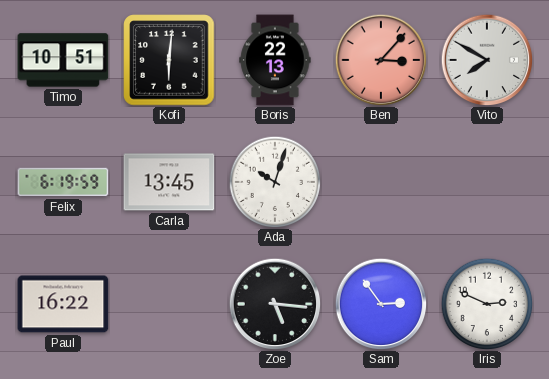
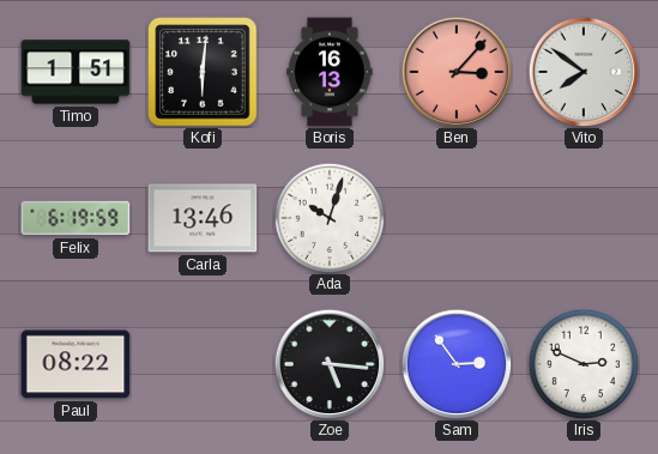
Timo: 10:51 -> 1:51 (76, 72)
Boris: 22:13 -> 16:13 (330, 72)
Vito: 7:50 -> 7:51 (584, 72)
Carla: 13:45 -> 13:46 (203, 218)
Paul: 16:22 -> 08:22 (76, 364)
